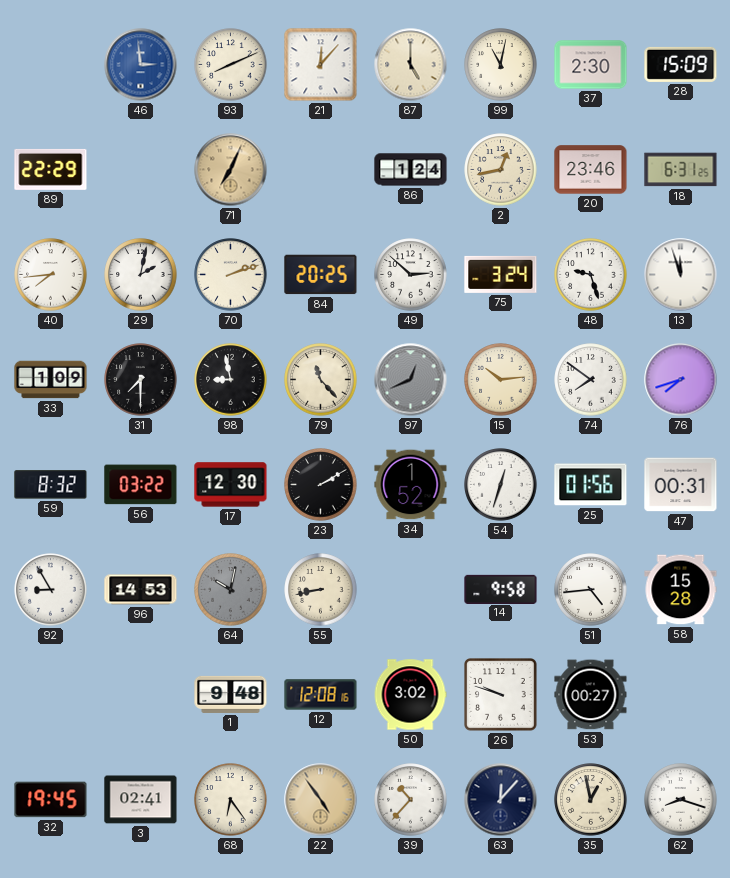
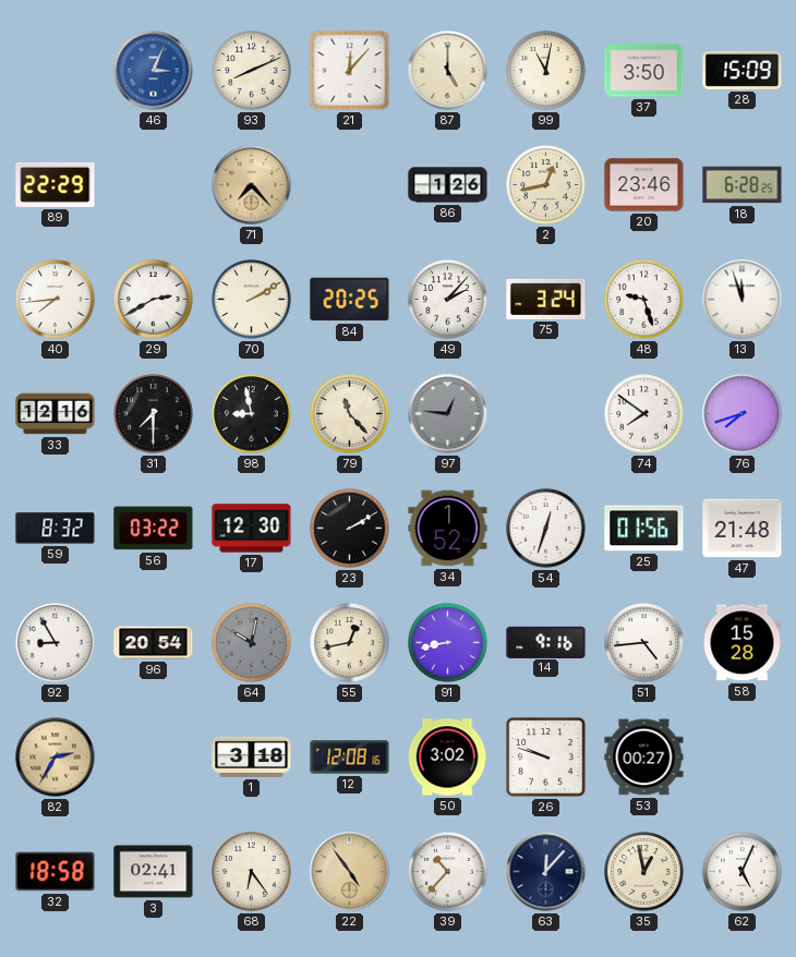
46: 2:59 -> 3:04 (154, 71)
37: 2:30 -> 3:50 (644, 71)
71: 7:04 -> 7:23 (252, 185)
86: 1:24 -> 1:26 (448, 185)
18: 6:31 -> 6:28 (743, 185)
29: 2:02 -> 2:40 (154, 300)
70: 2:12 -> 2:10 (252, 300)
49: 2:52 -> 2:07 (448, 300)
33: 1:09 -> 12:16 (56, 414)
97: 12:41 -> 12:46 (448, 414)
15: 10:14 -> none (501, 380)
47: 00:31 -> 21:48 (743, 529)
96: 14:53 -> 20:54 (154, 643)
55: 8:43 -> 12:43 (350, 643)
91: none -> 8:43 (448, 643)
14: 9:58 -> 9:16 (546, 642)
82: none -> 2:35 (56, 758)
1: 9:48 -> 3:18 (252, 756)
32: 19:45 -> 18:58 (56, 872)
62: 8:18 -> 5:04 (743, 872)
